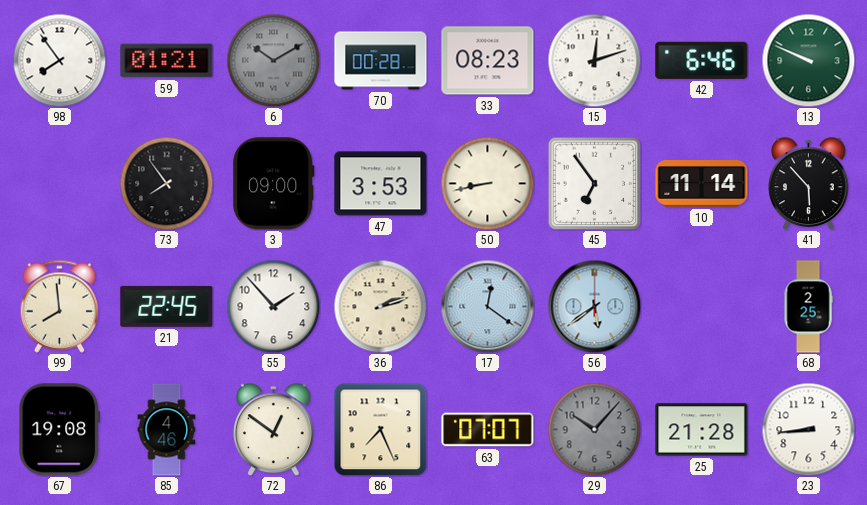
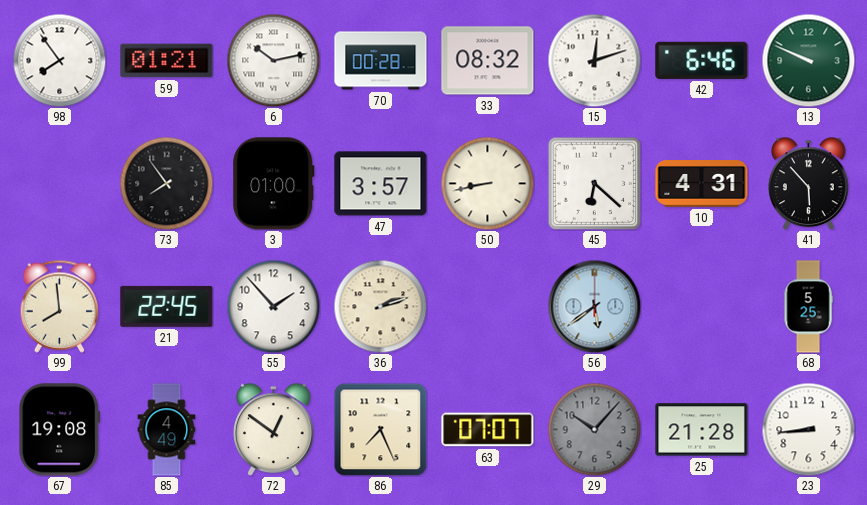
6: 10:10 -> 10:13 (273, 60)
6 dial: grey -> white (273, 60)
33: 08:23 -> 08:32 (488, 61)
3: 09:00 -> 01:00 (274, 184)
47: 3:53 -> 3:57 (381, 184)
45: 6:54 -> 6:22 (594, 183)
10: 11:14 -> 4:31 (702, 184)
17: 12:21 -> none (487, 306)
68: 2:25 -> 5:25 (808, 307)
85: 4:46 -> 4:49 (167, 430)
